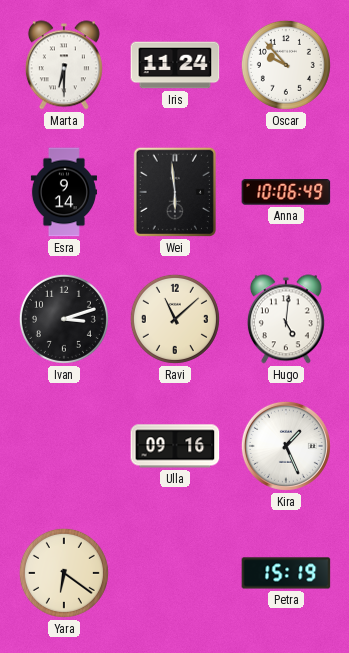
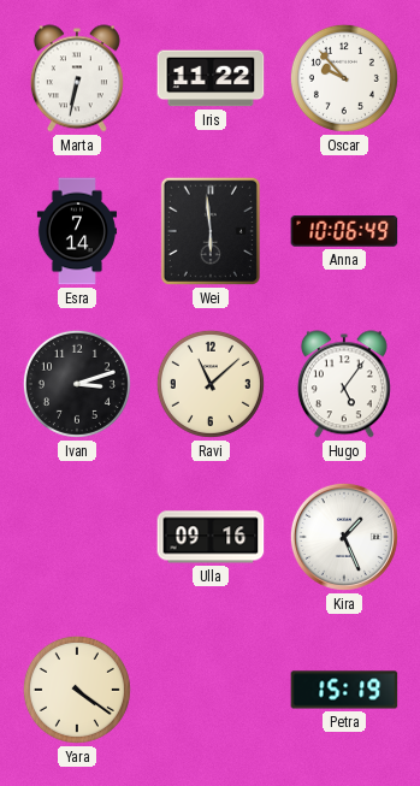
Marta: 6:30 -> 6:32 (77, 78)
Iris: 11:24 -> 11:22 (211, 78)
Esra: 9:14 -> 7:14 (77, 231)
Hugo: 5:01 -> 5:06 (344, 384)
Yara: 6:21 -> 4:21 (77, 690)
